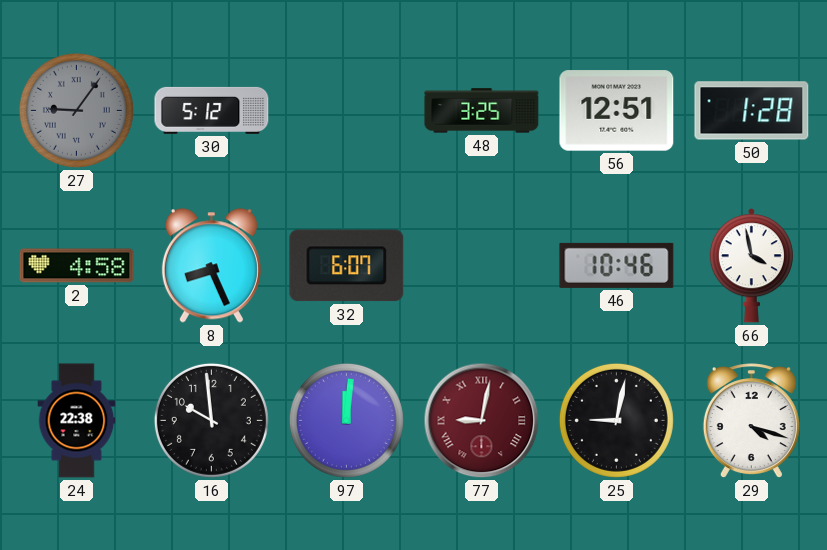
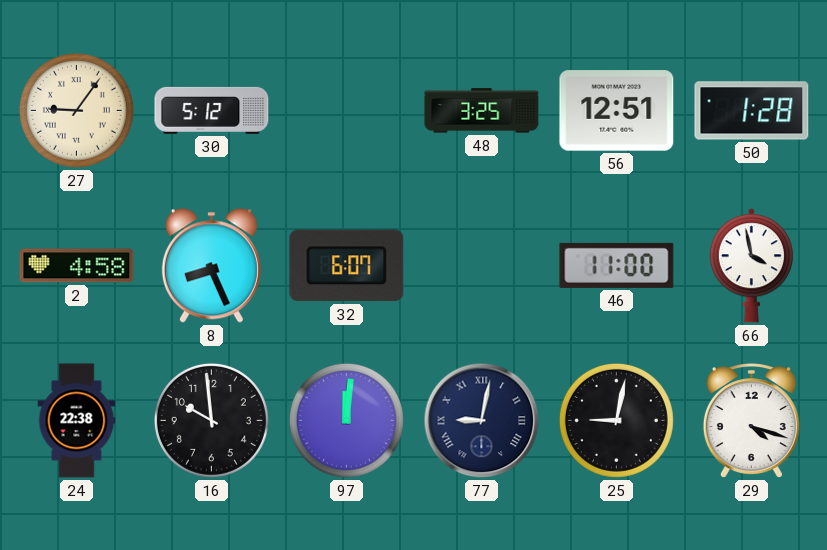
27 dial: grey -> cream (76, 110)
46: 10:46 -> 11:00 (617, 265)
77 dial: burgundy -> navy (482, 421)
